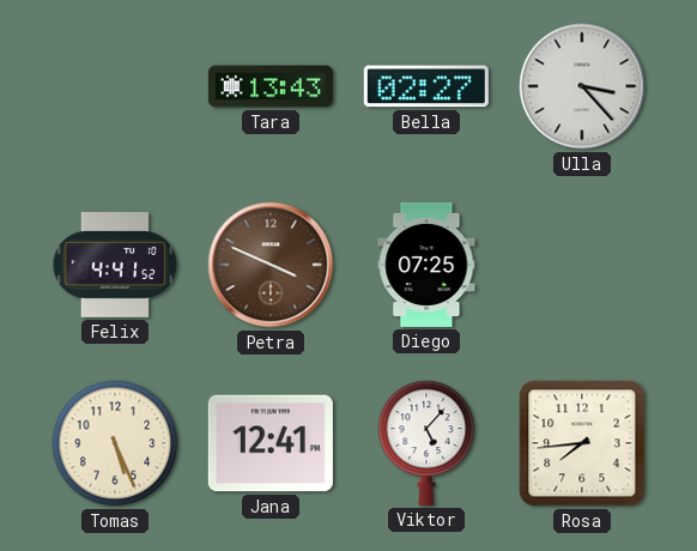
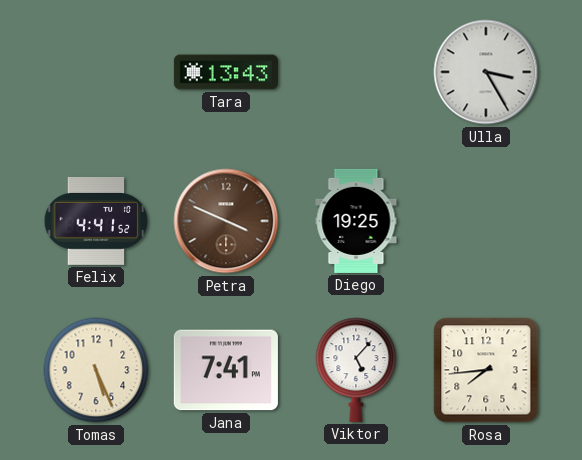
Bella: 02:27 -> none (426, 86)
Ulla: 3:23 -> 3:25 (486, 72)
Diego: 07:25 -> 19:25 (356, 221)
Jana: 12:41 -> 7:41 (226, 370)
